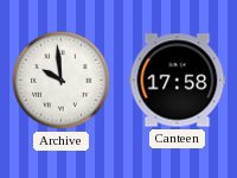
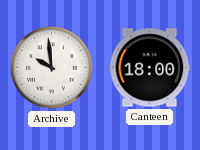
Canteen: 17:58 -> 18:00 (150, 68)
